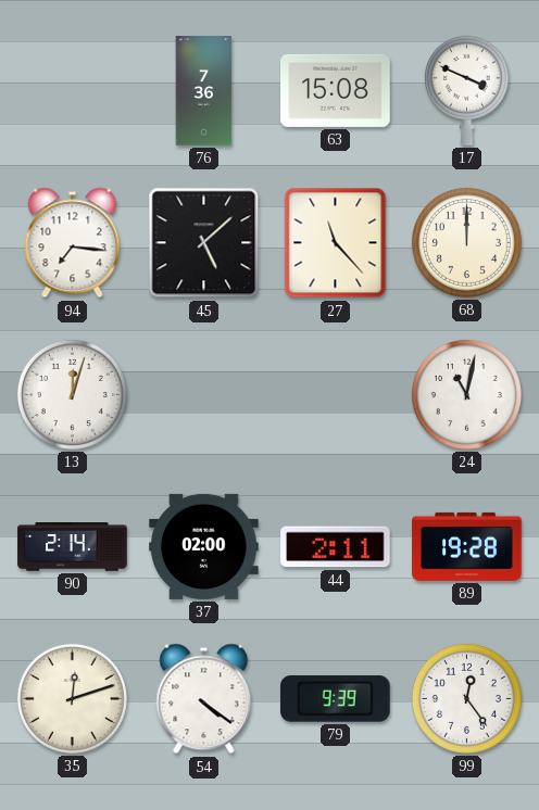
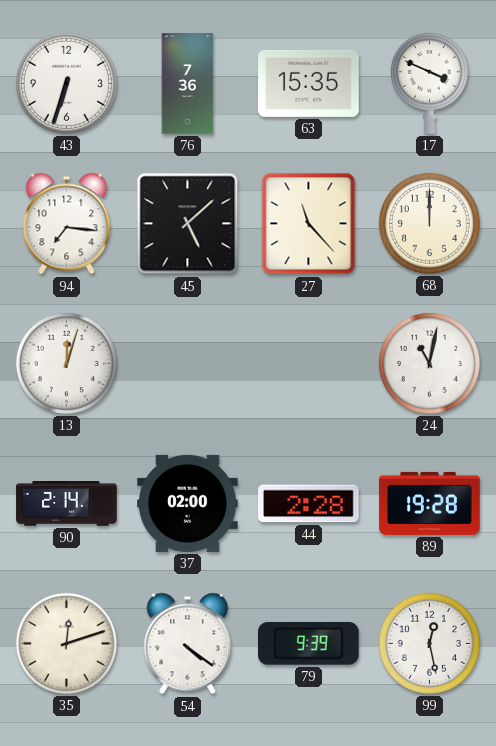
43: none -> 6:33 (66, 83)
63: 15:08 -> 15:35 (309, 83)
44: 2:11 -> 2:28 (309, 504)
99: 12:24 -> 12:28 (429, 643)
